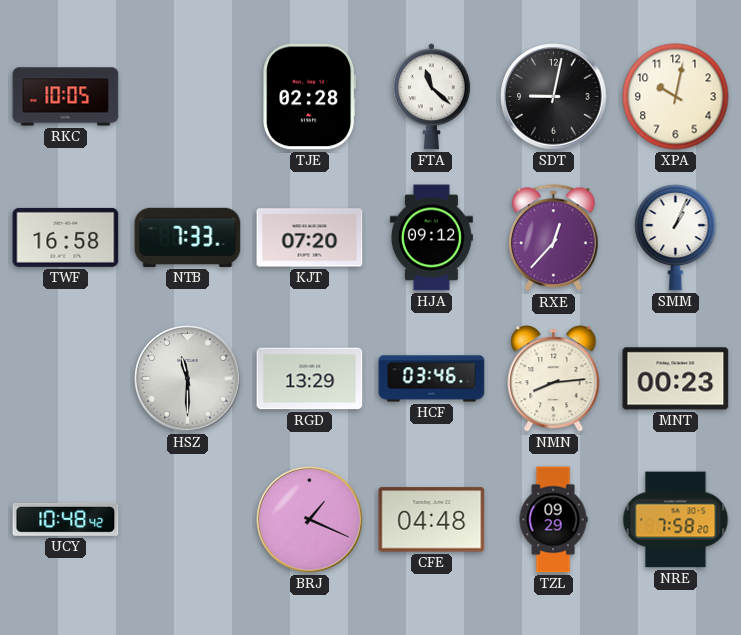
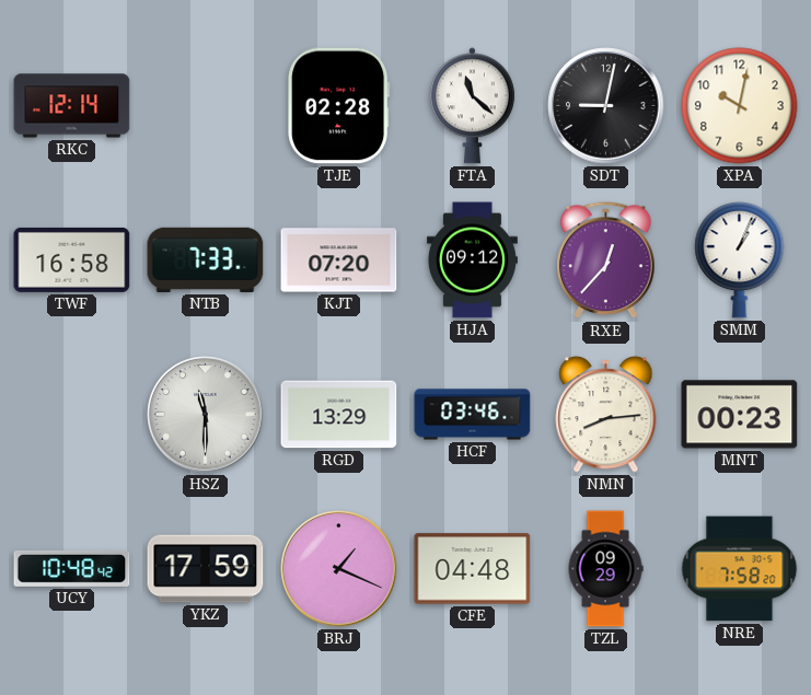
RKC: 10:05 -> 12:14 (72, 106)
YKZ: none -> 17:59 (206, 569)
